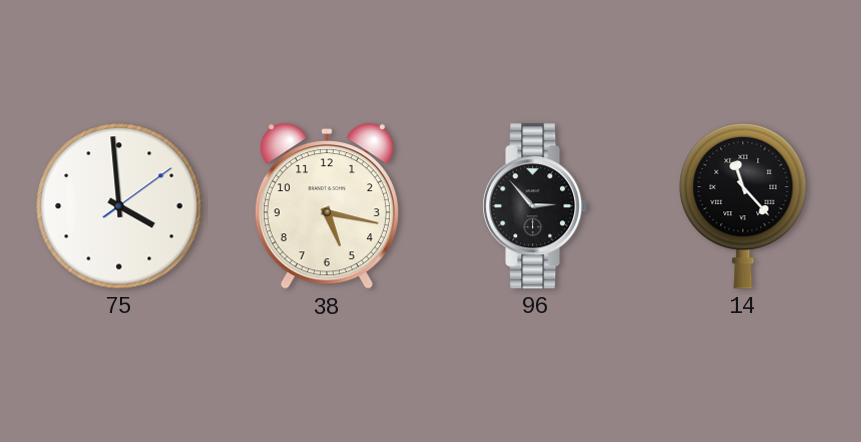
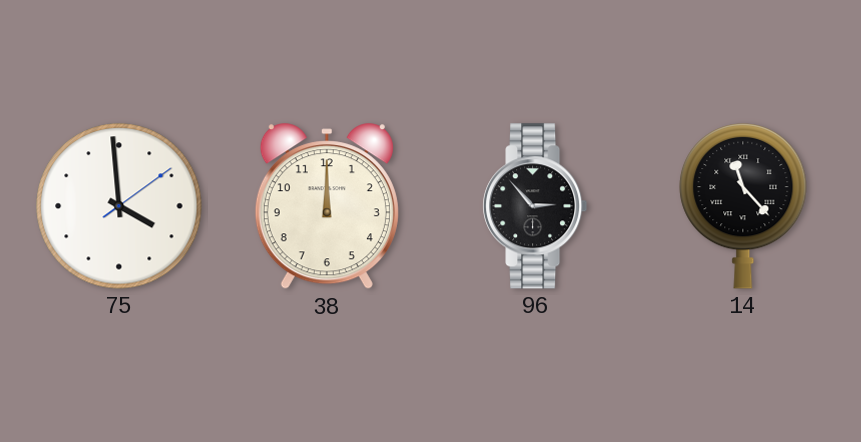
38: 5:17 -> 12:00 (327, 207)
